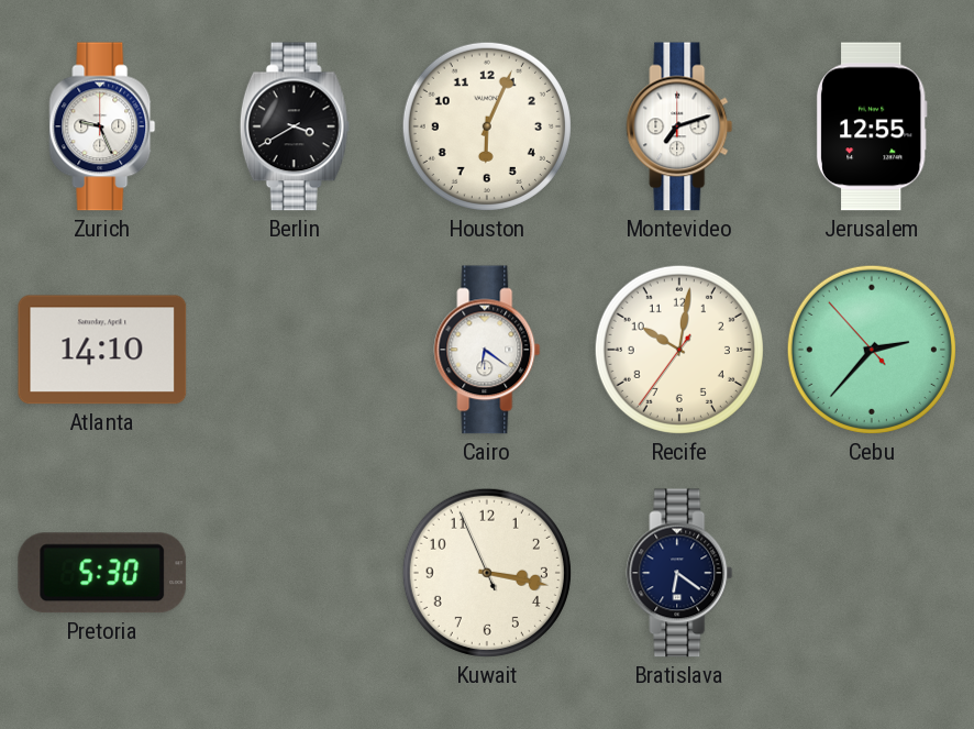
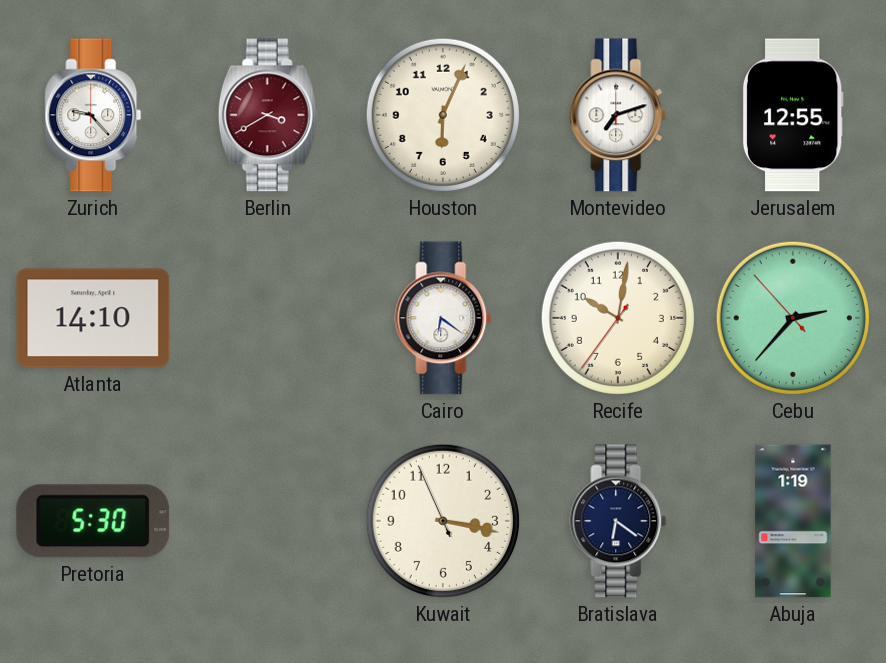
Zurich: 9:26 -> 9:23 (93, 115)
Berlin dial: black -> burgundy (268, 115)
Abuja: none -> 1:19 (793, 521)
